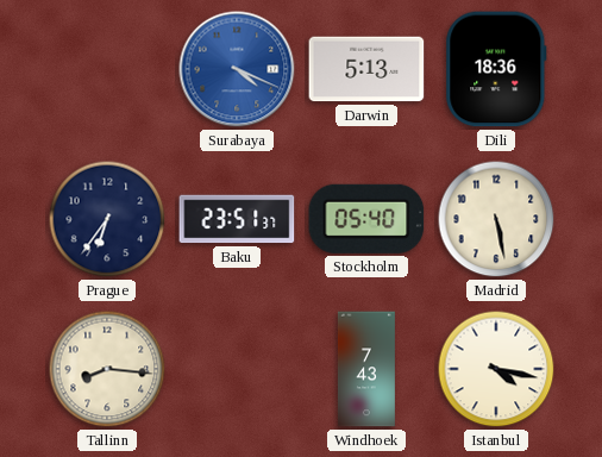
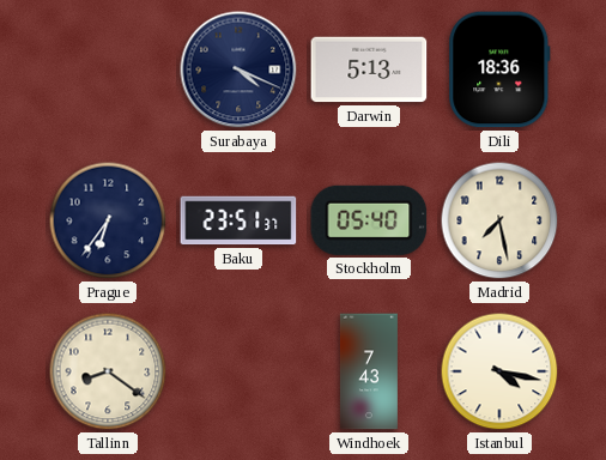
Surabaya dial: blue -> navy (238, 69)
Madrid: 5:28 -> 7:28 (499, 220)
Tallinn: 8:16 -> 8:21 (108, 371)
